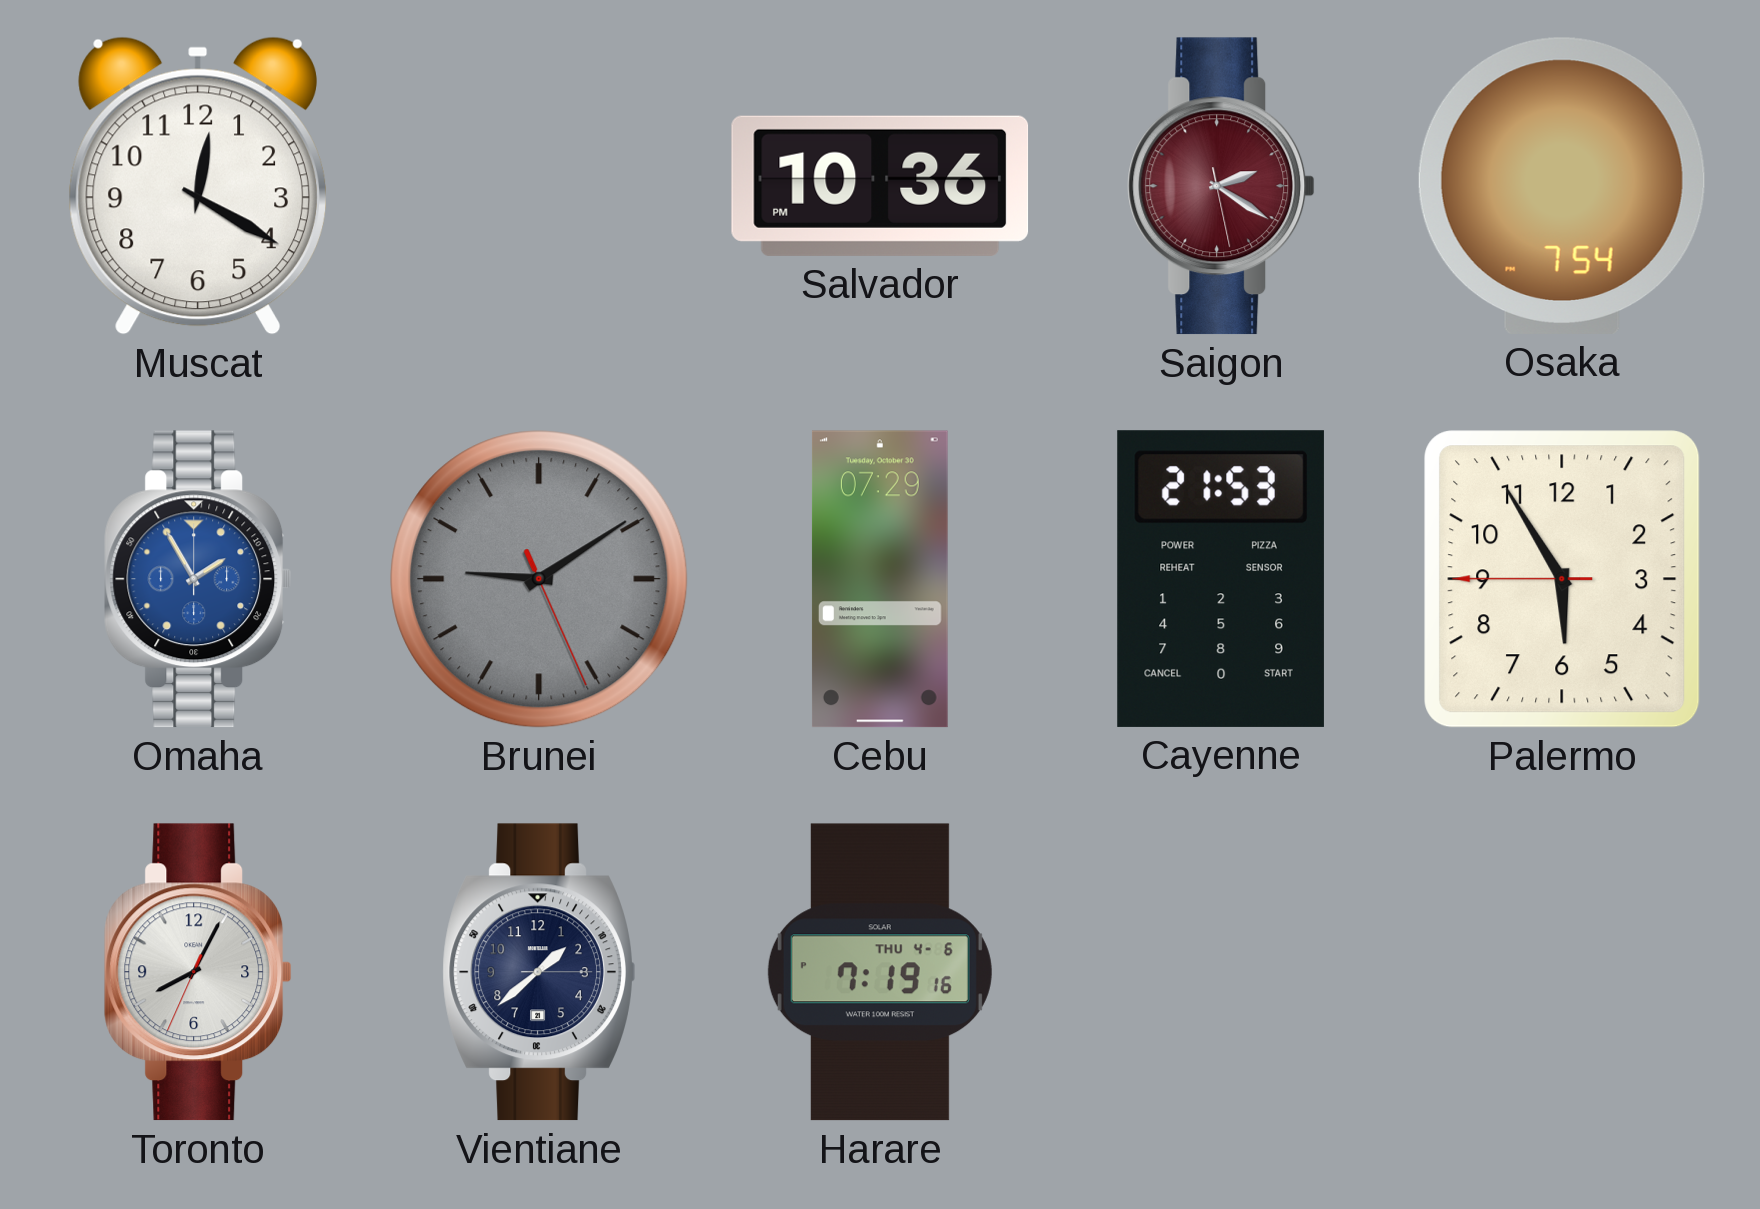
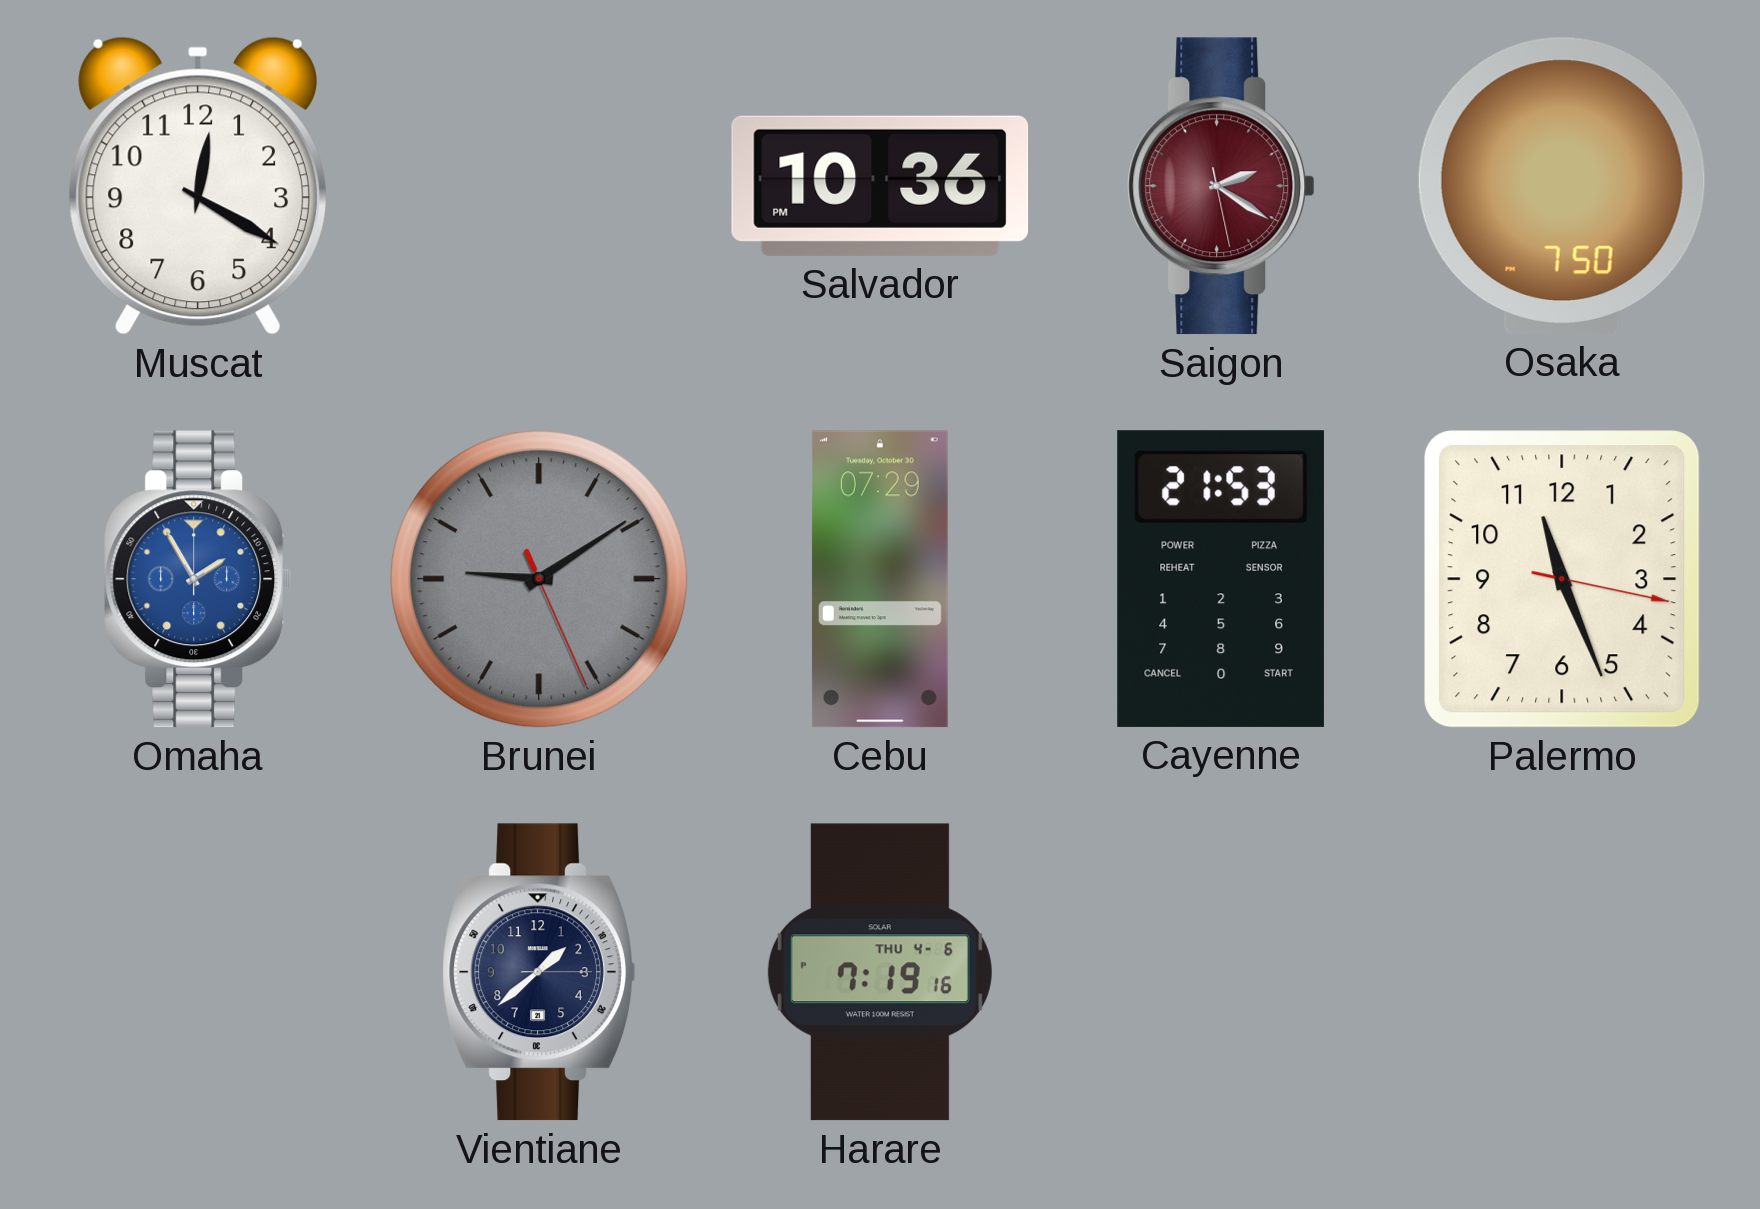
Osaka: 7:54 -> 7:50 (1562, 186)
Palermo: 5:54 -> 11:26 (1562, 579)
Toronto: 8:04 -> none (198, 972)
